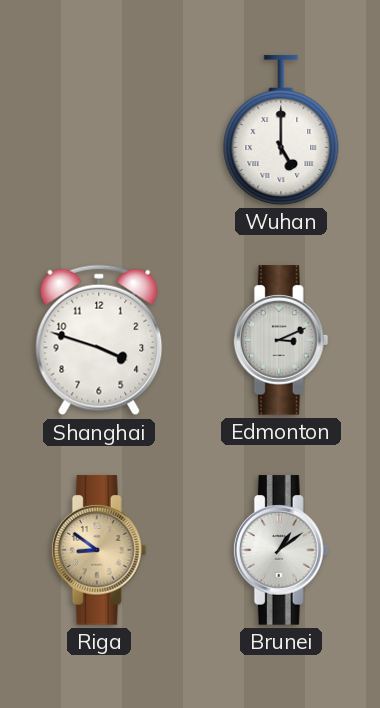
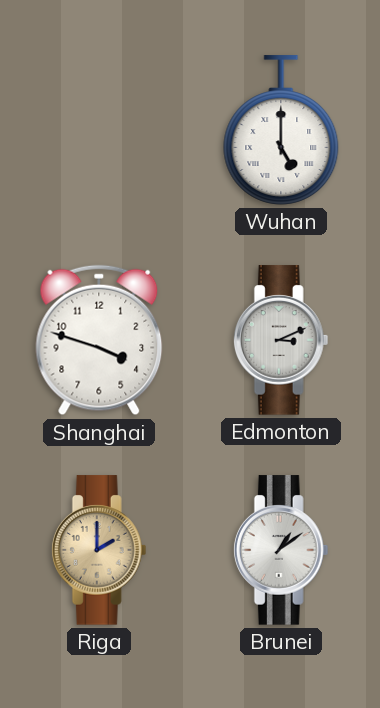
Riga: 8:51 -> 2:00 (99, 550)
